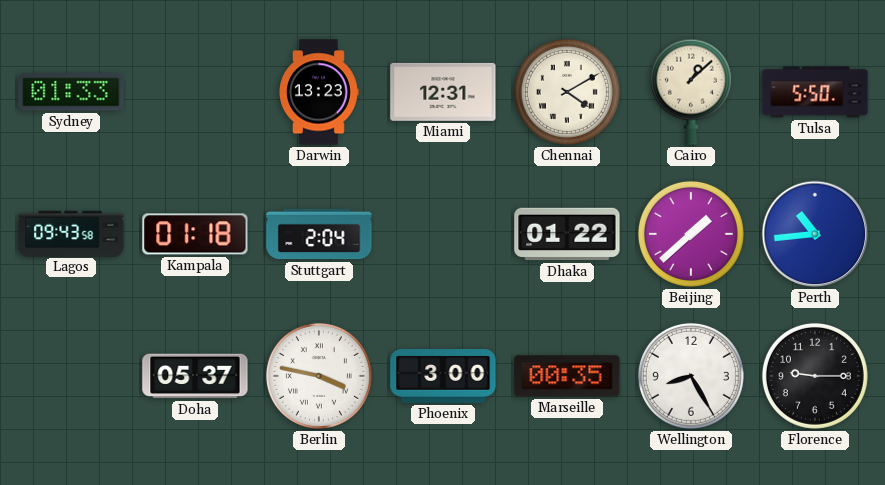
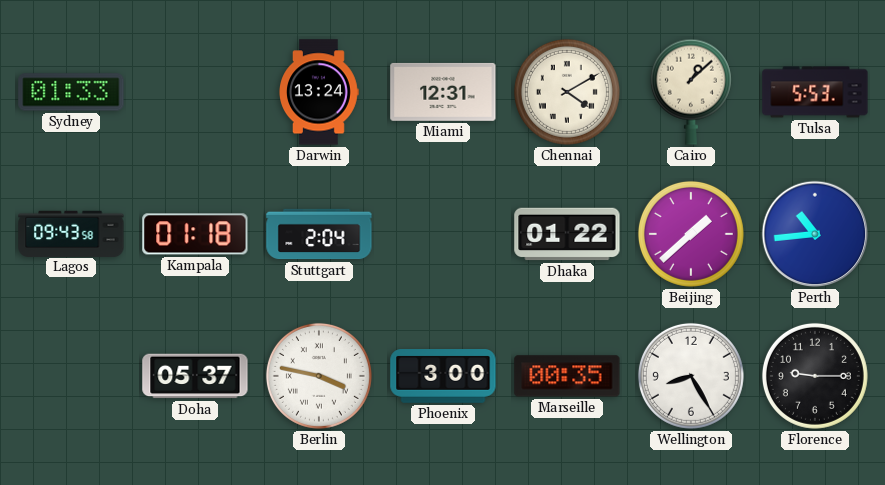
Darwin: 13:23 -> 13:24 (319, 92)
Tulsa: 5:50 -> 5:53 (815, 92)
